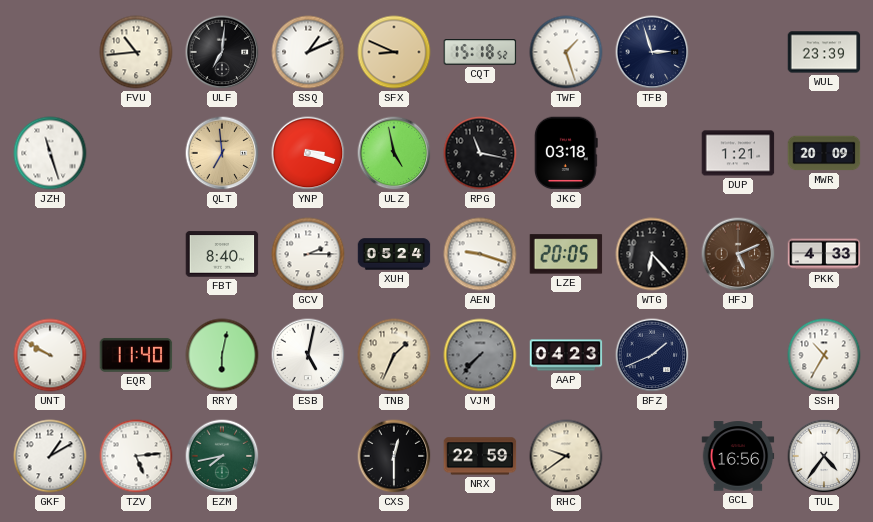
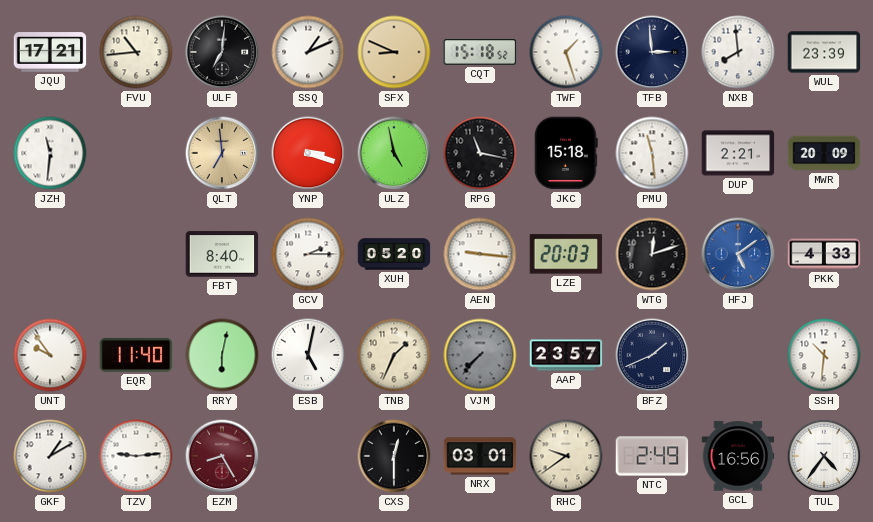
JQU: none -> 17:21 (50, 52)
TFB: 2:57 -> 2:59 (652, 52)
NXB: none -> 7:59 (738, 52)
JZH: 11:27 -> 11:31 (50, 153)
JKC: 03:18 -> 15:18 (566, 153)
PMU: none -> 11:29 (652, 153)
DUP: 1:21 -> 2:21 (738, 153)
XUH: 05:24 -> 05:20 (394, 254)
AEN: 9:18 -> 9:16 (480, 254)
LZE: 20:05 -> 20:03 (566, 254)
WTG: 6:23 -> 12:12 (652, 254)
HFJ: 5:11 -> 5:09 (738, 254)
HFJ dial: brown -> blue (738, 254)
UNT: 9:50 -> 9:54 (50, 355)
AAP: 04:23 -> 23:57 (566, 355)
SSH: 10:35 -> 10:31 (824, 355)
TZV: 5:14 -> 9:14 (136, 456)
EZM: 7:43 -> 8:25 (222, 456)
EZM dial: green -> burgundy (222, 456)
NRX: 22:59 -> 03:01 (480, 456)
NTC: none -> 2:49 (652, 456)
